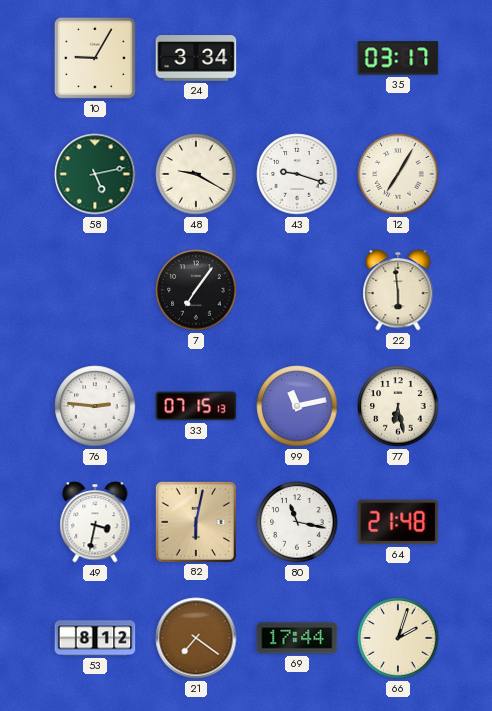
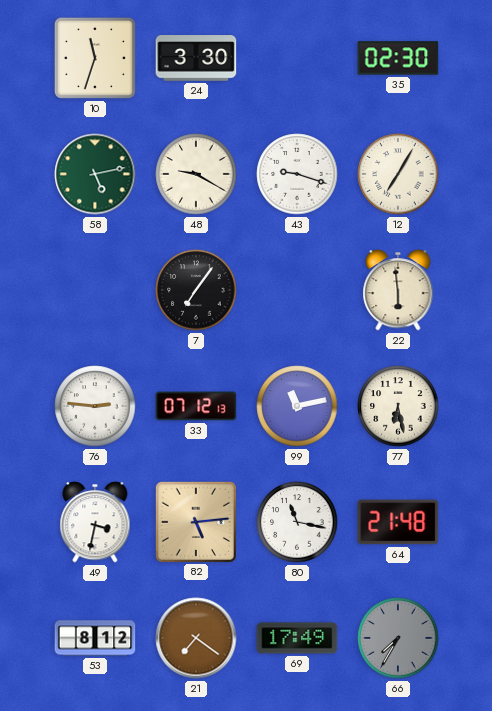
10: 9:05 -> 11:33 (95, 58)
24: 3:34 -> 3:30 (196, 58)
35: 03:17 -> 02:30 (398, 58)
33: 07:15 -> 07:12 (196, 406)
82: 6:02 -> 5:14 (195, 521)
69: 17:44 -> 17:49 (297, 638)
66: 2:03 -> 7:35 (398, 638)
66 dial: cream -> grey (398, 638)
